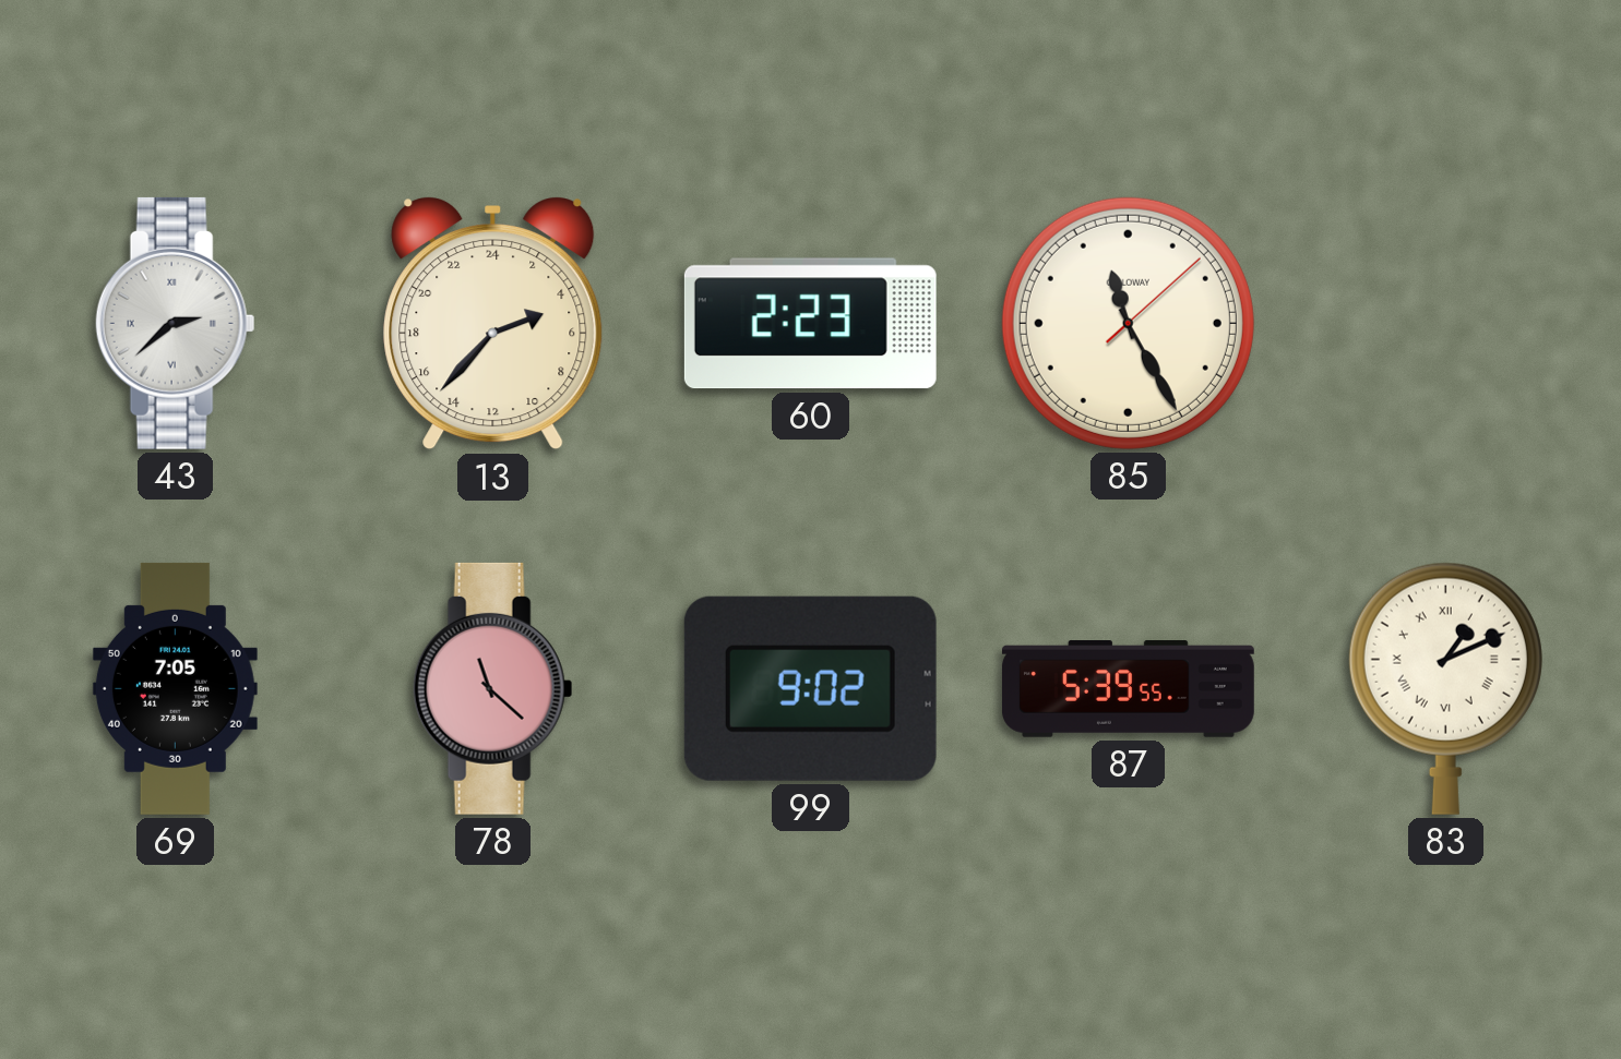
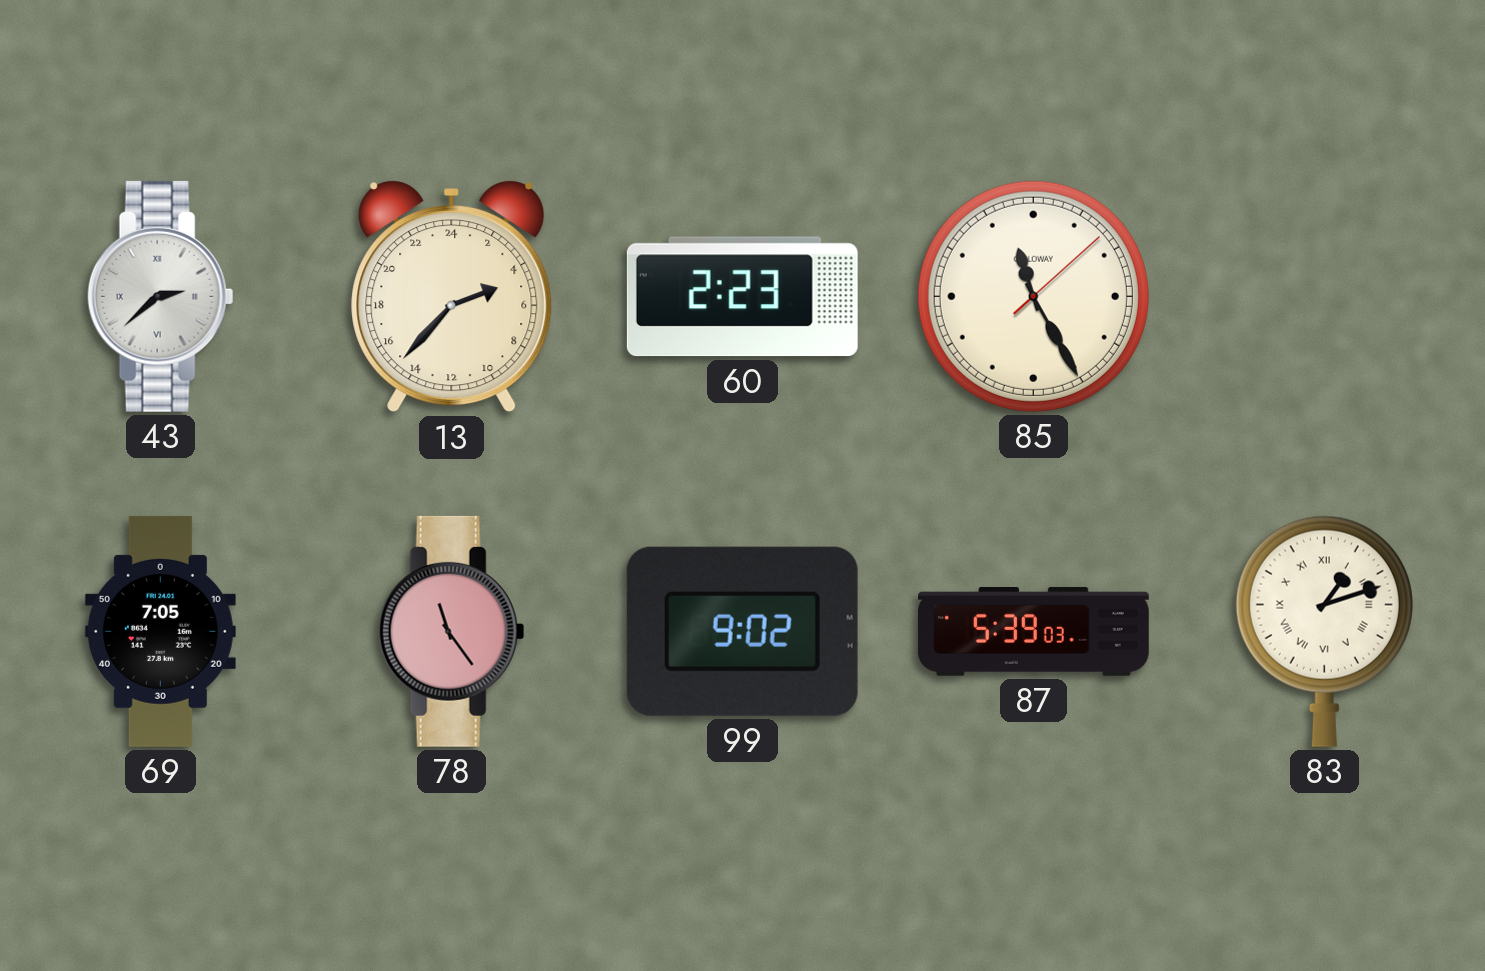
78: 11:22 -> 11:24 (452, 631)
87: 5:39:55 -> 5:39:03 (1033, 632)
83: 1:11 -> 1:12 (1324, 631)
